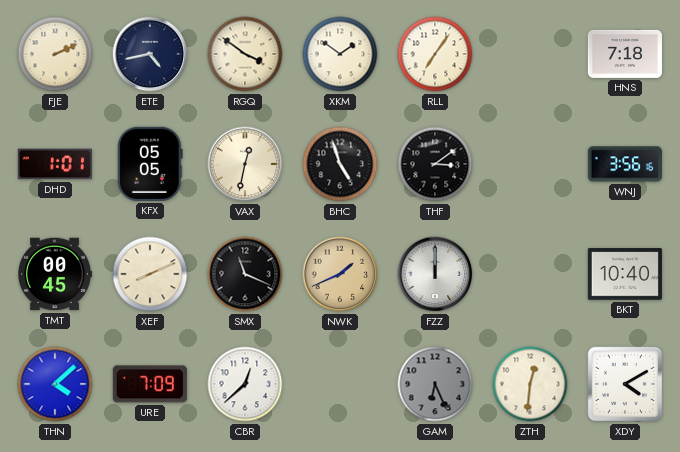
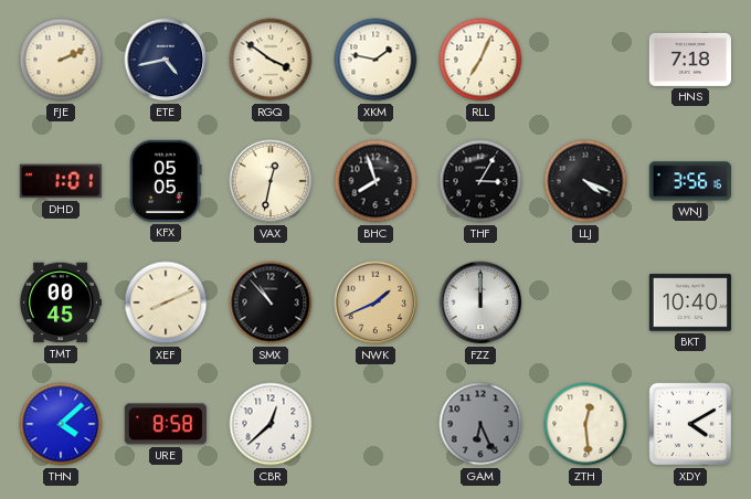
XKM: 1:51 -> 1:47 (375, 60)
RLL: 7:06 -> 7:04 (480, 60)
BHC: 4:57 -> 7:57 (375, 181)
THF: 3:09 -> 3:05 (480, 181)
LLJ: none -> 4:19 (585, 181)
SMX: 11:19 -> 10:53 (271, 302)
URE: 7:09 -> 8:58 (166, 424)
ZTH: 12:31 -> 12:29 (585, 424)
